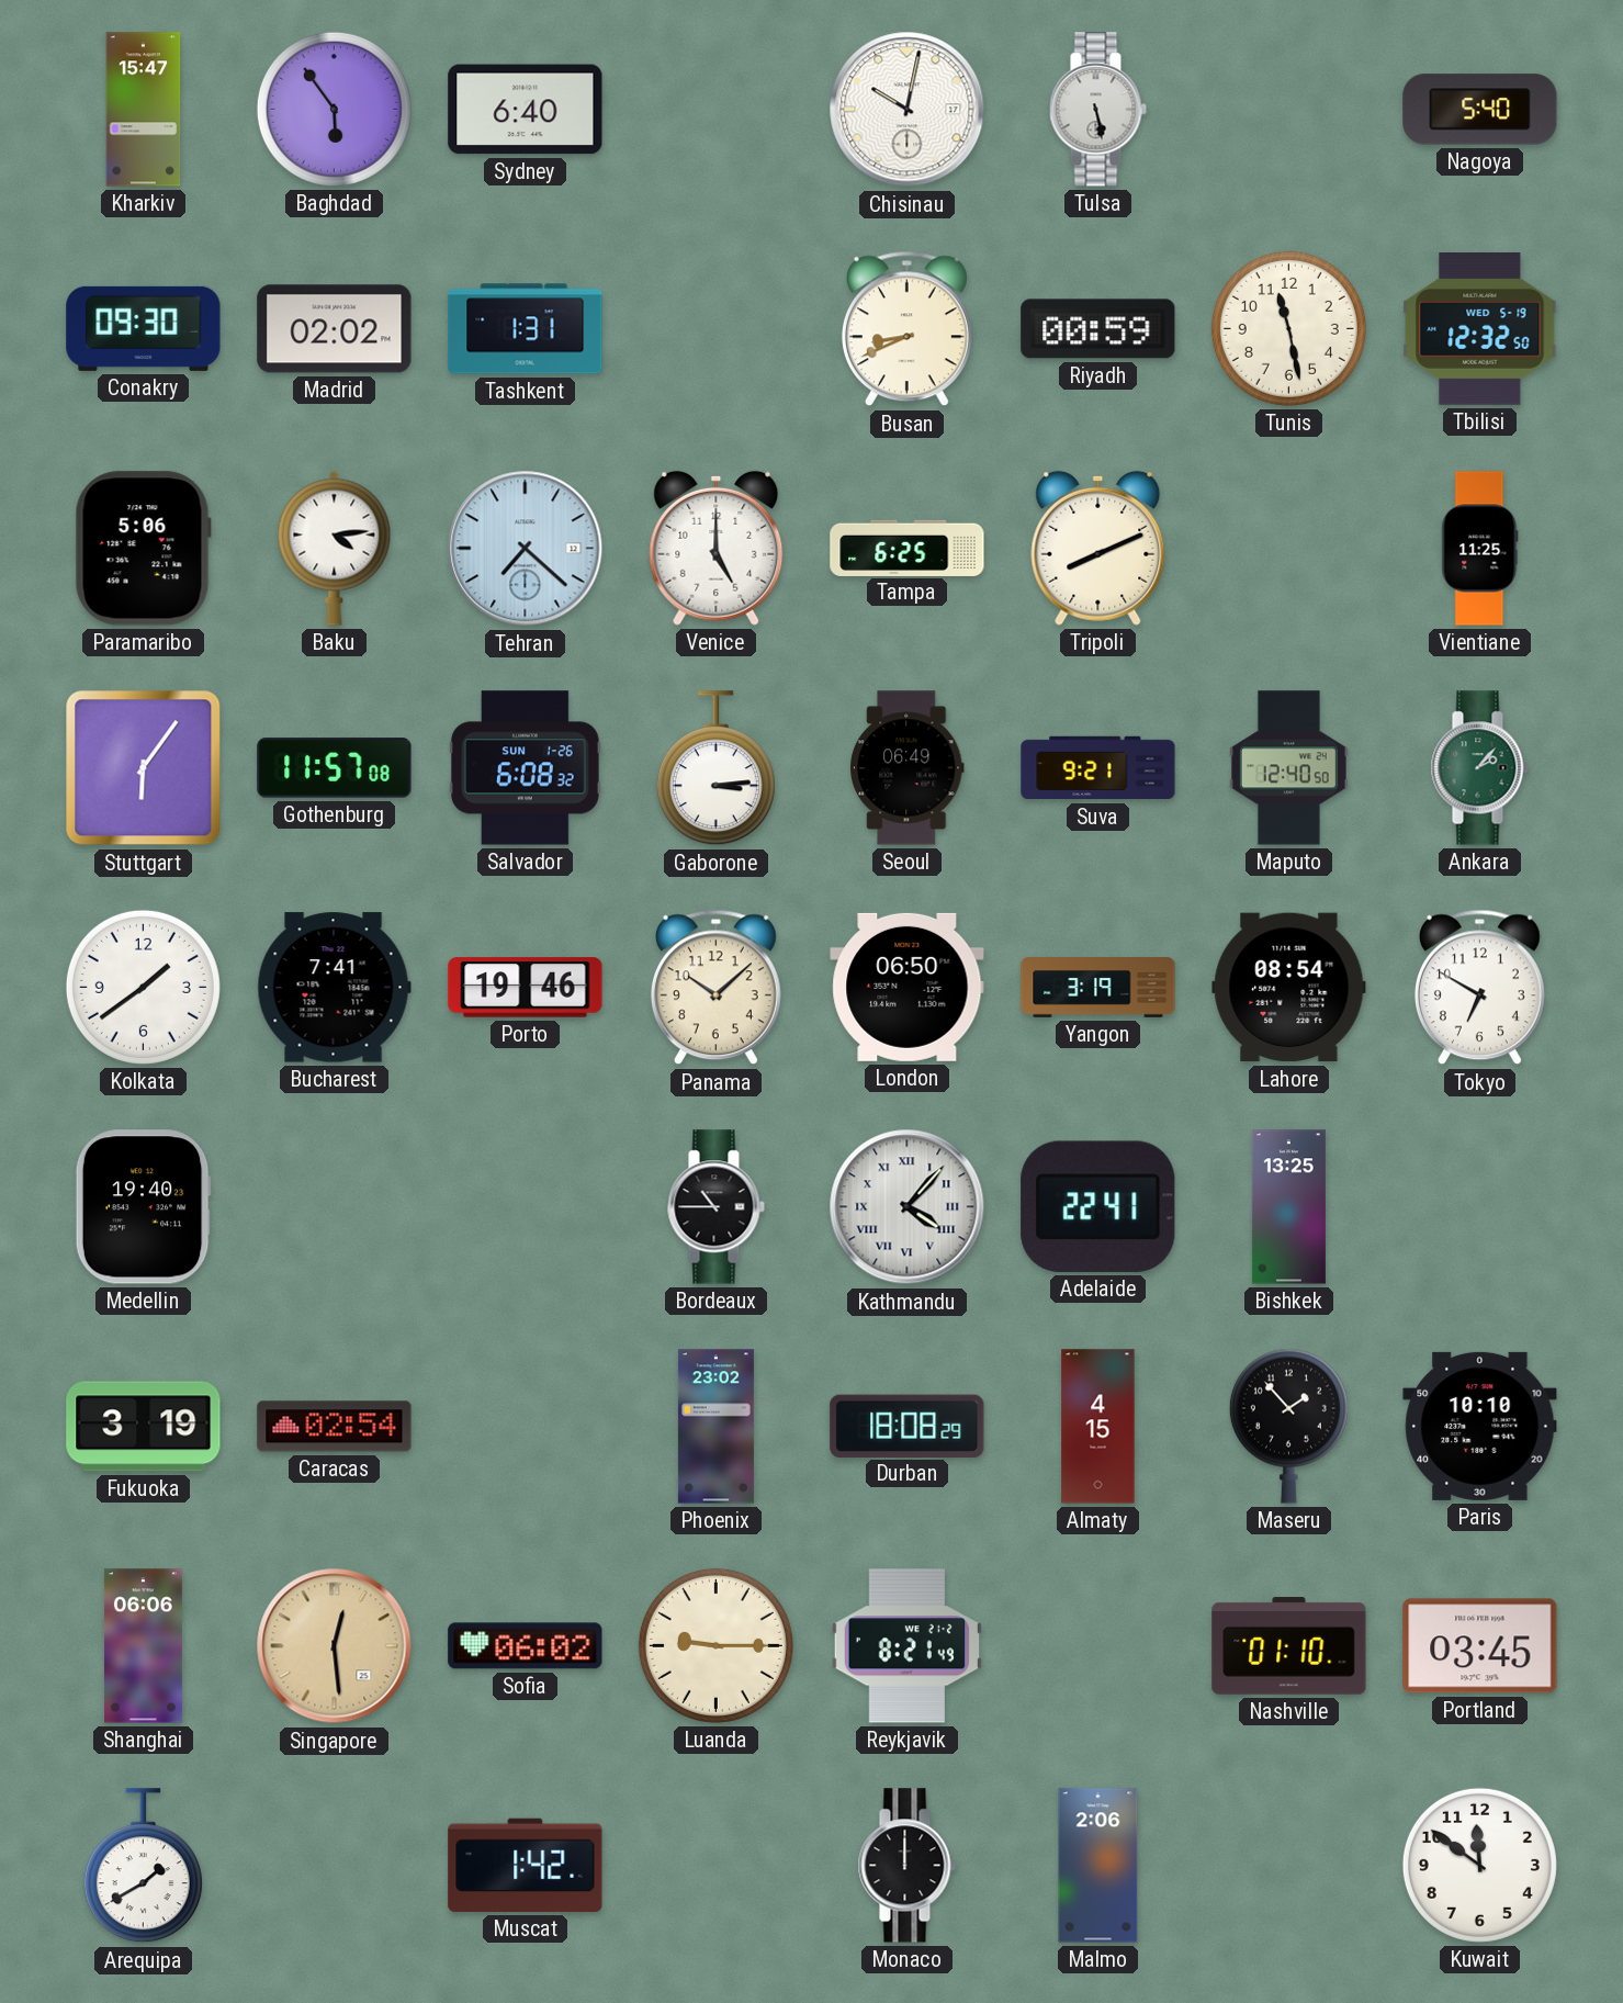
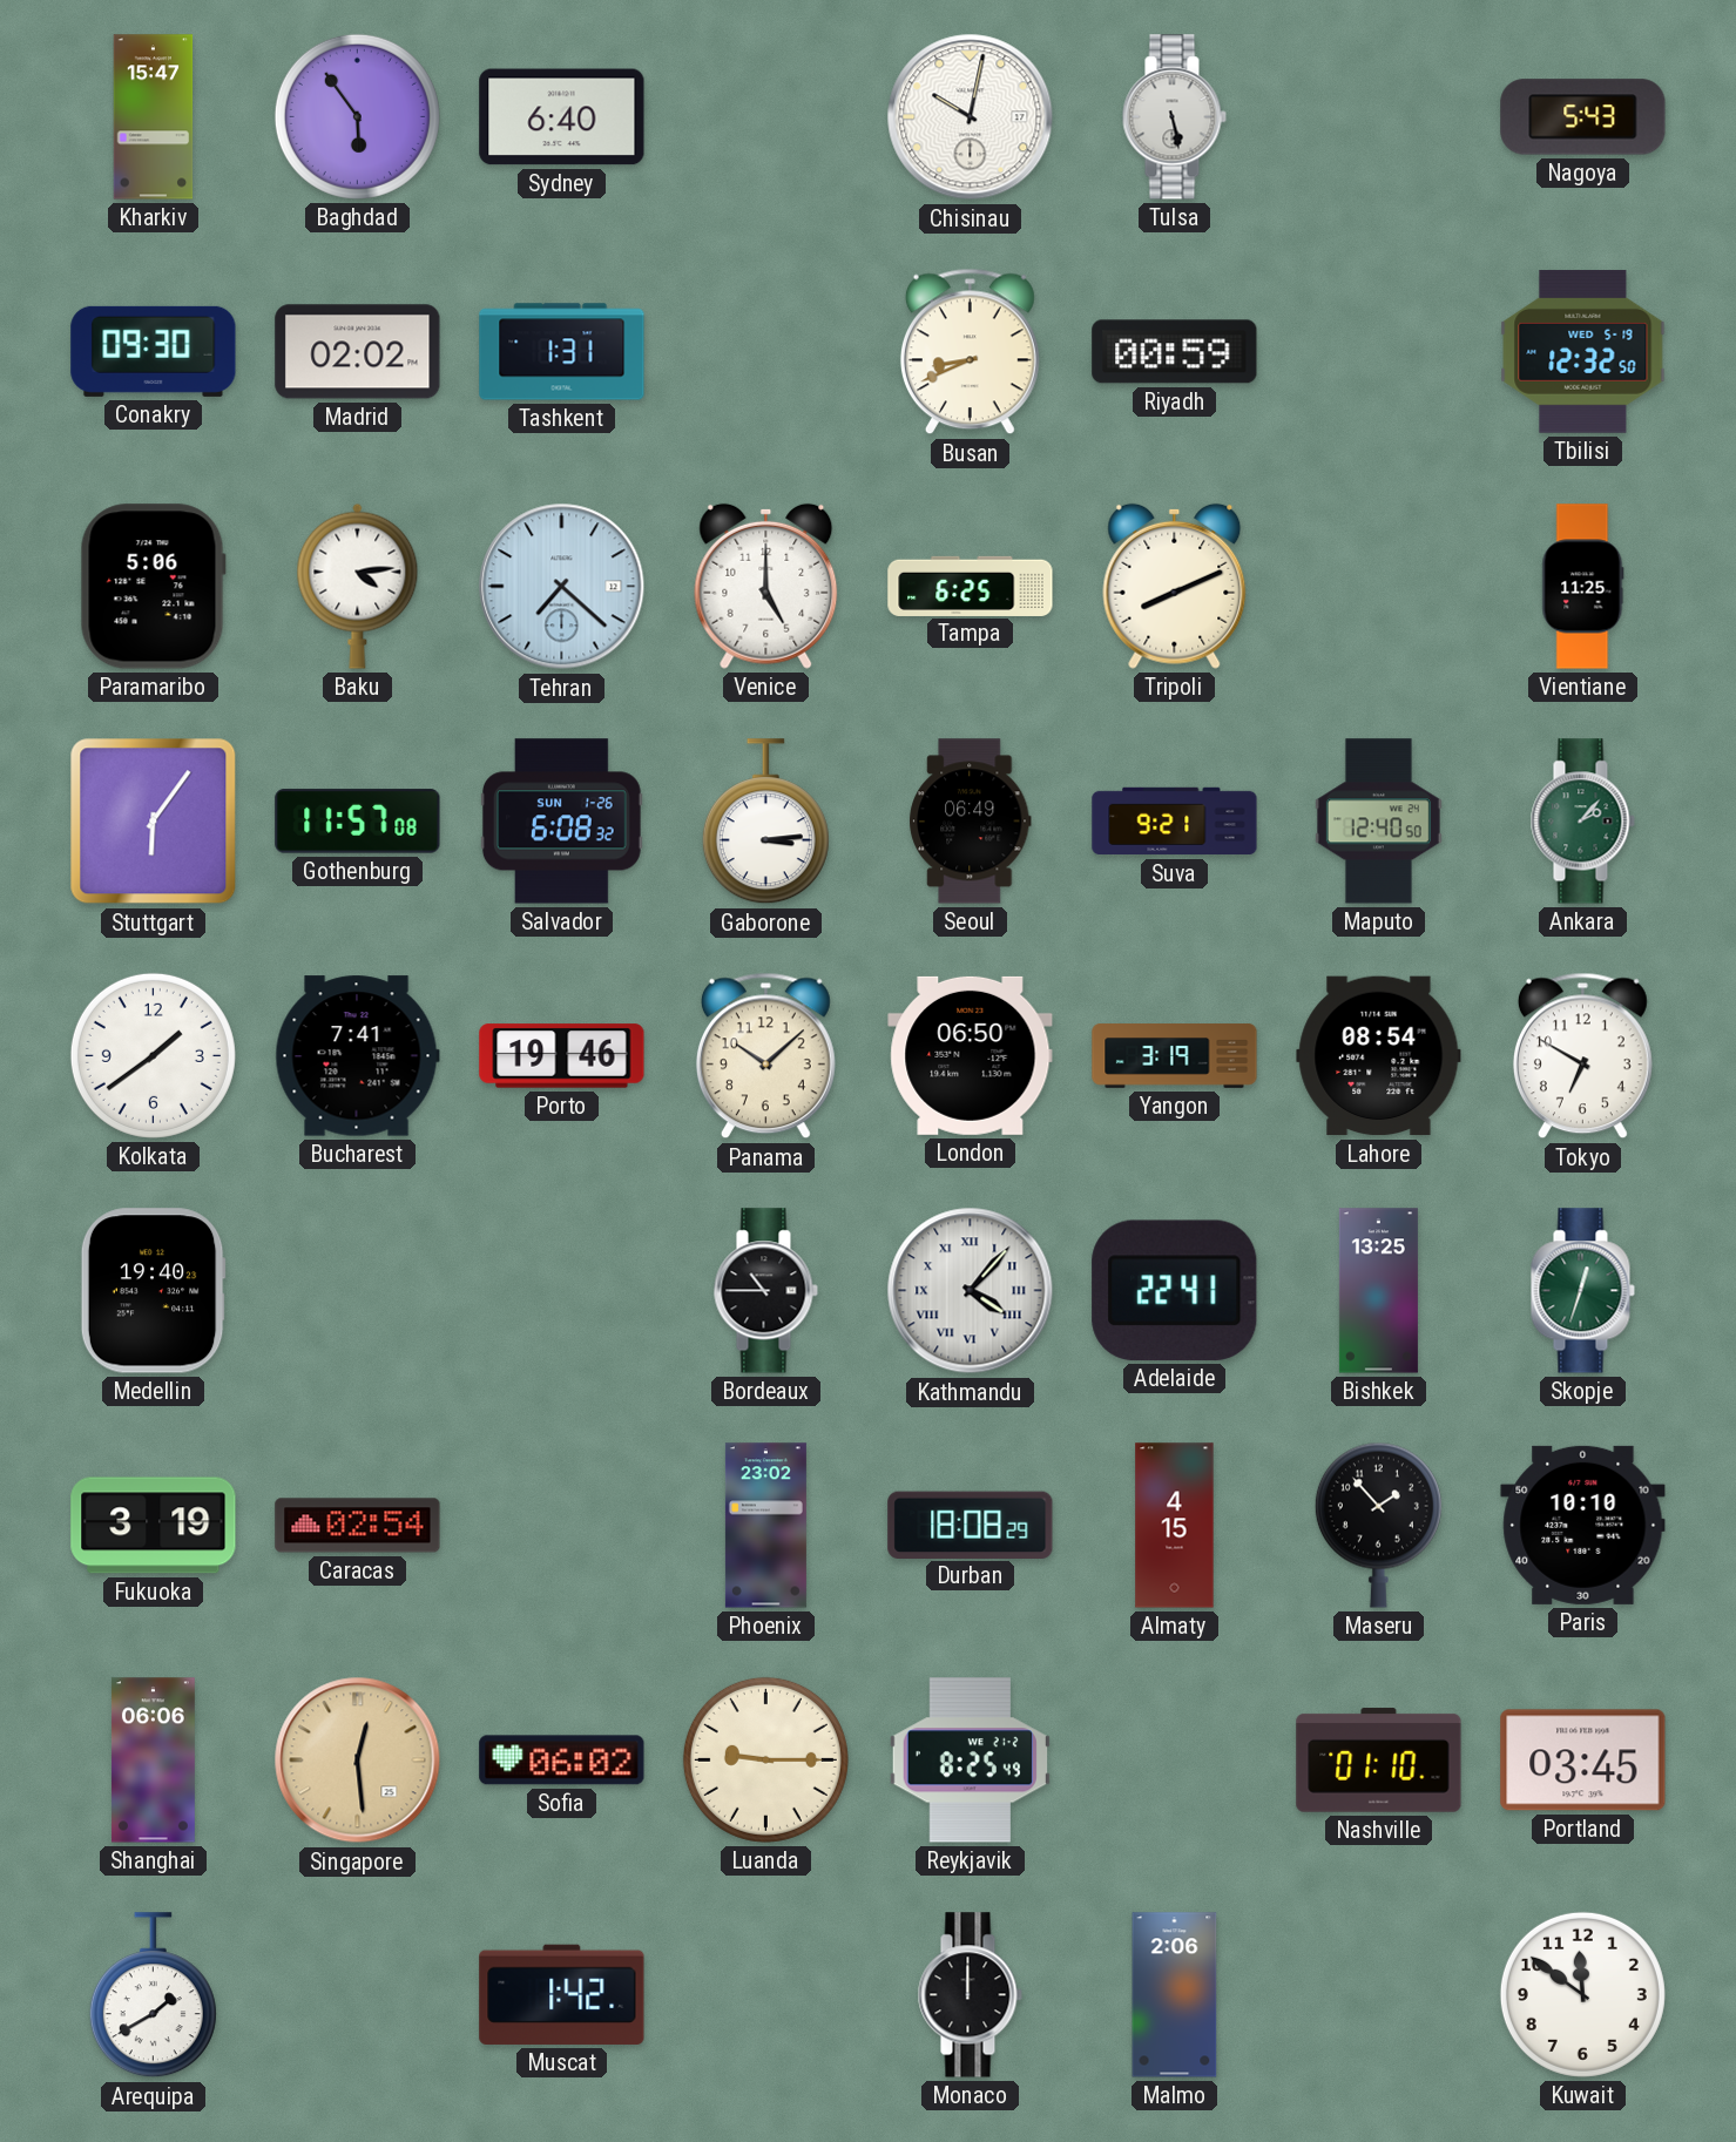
Nagoya: 5:40 -> 5:43 (1583, 117)
Tunis: 11:28 -> none (1288, 328)
Skopje: none -> 12:33 (1582, 1291)
Reykjavik: 8:21 -> 8:25 (970, 1761)
